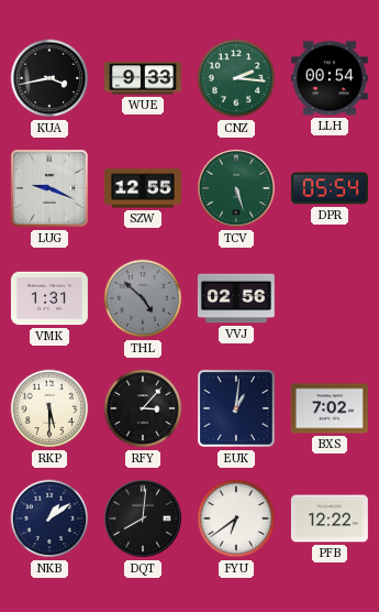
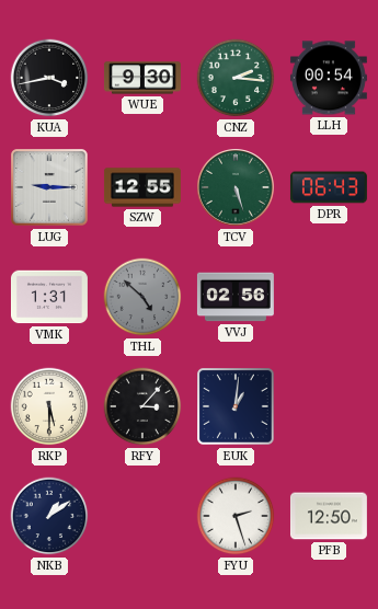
WUE: 9:33 -> 9:30 (142, 78)
LUG: 9:19 -> 9:15 (50, 188)
DPR: 05:54 -> 06:43 (329, 187)
BXS: 7:02 -> none (330, 408)
DQT: 8:01 -> none (144, 520)
FYU: 6:39 -> 2:27 (236, 516)
PFB: 12:22 -> 12:50 (329, 516)
